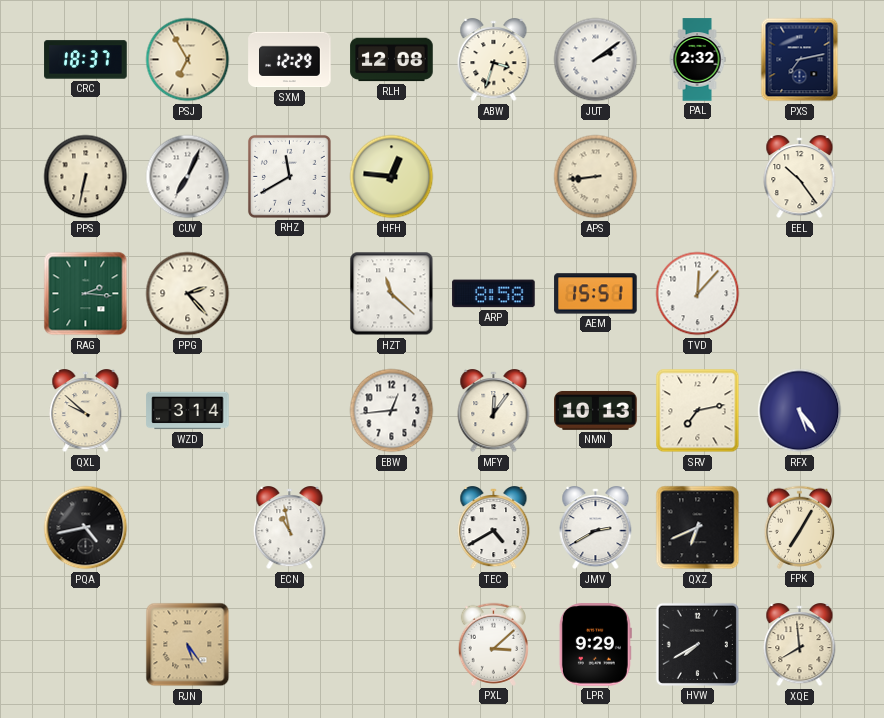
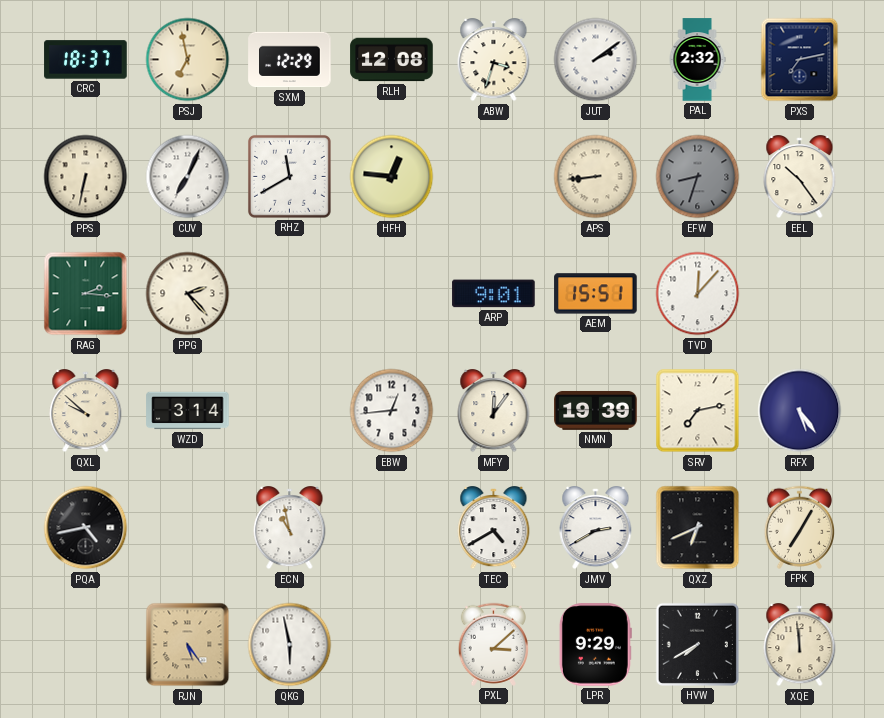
PSJ: 6:55 -> 6:58 (188, 60)
EFW: none -> 8:33 (698, 177)
HZT: 11:22 -> none (392, 294)
ARP: 8:58 -> 9:01 (494, 294)
NMN: 10:13 -> 19:39 (596, 410)
QKG: none -> 5:58 (290, 645)
XQE: 7:59 -> 11:59 (800, 645)
